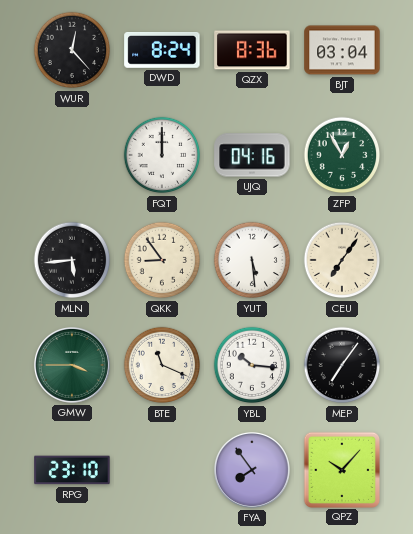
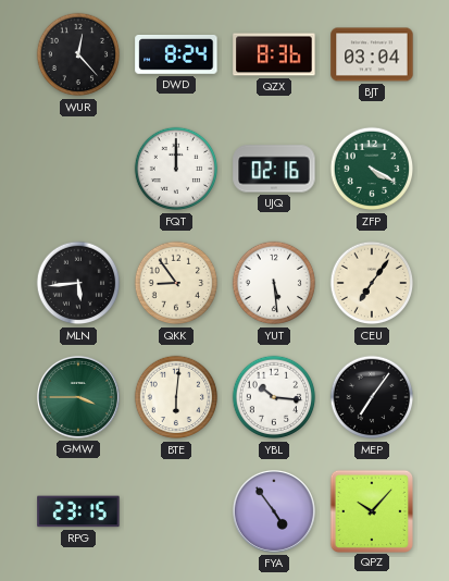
UJQ: 04:16 -> 02:16 (274, 169)
ZFP: 12:55 -> 4:20 (372, 169)
BTE: 11:19 -> 6:01 (176, 397)
RPG: 23:10 -> 23:15 (78, 511)
FYA: 7:54 -> 4:54 (274, 511)
